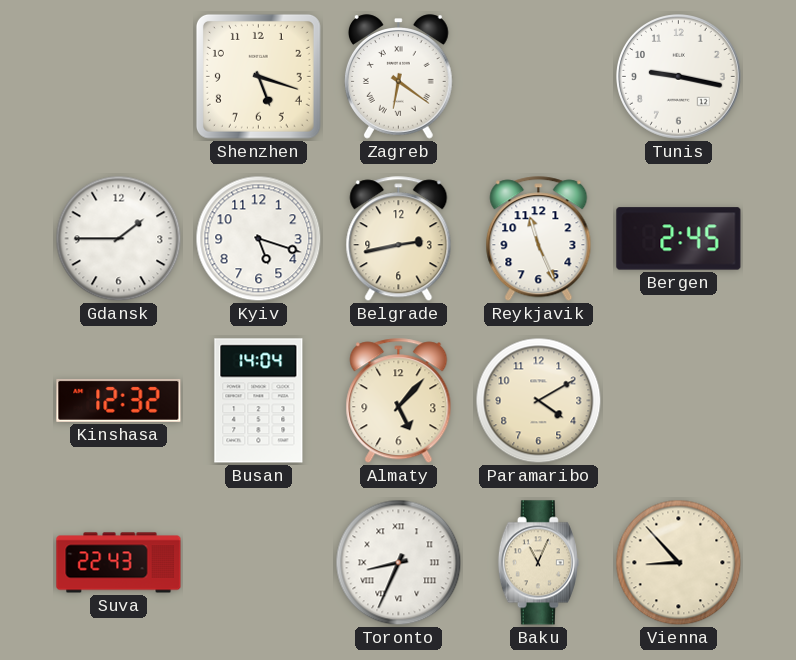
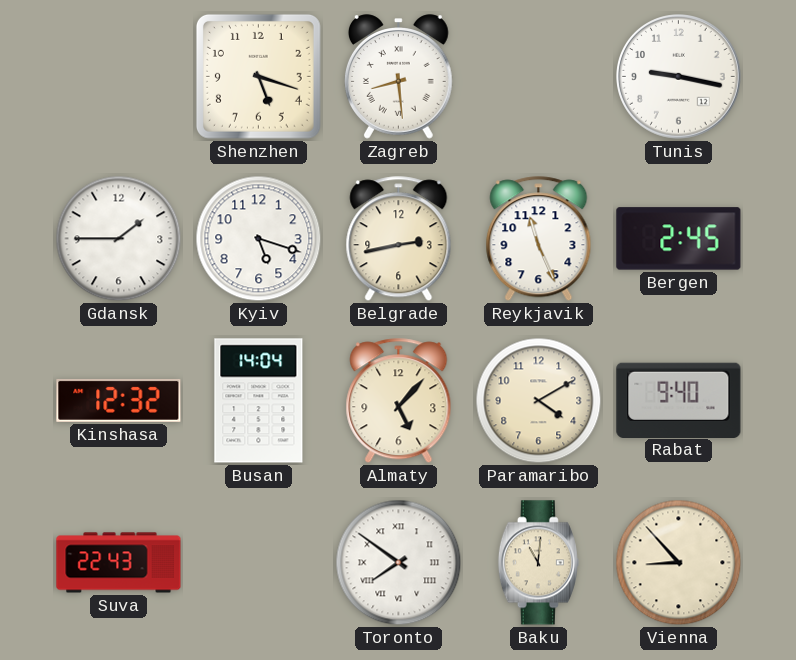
Zagreb: 6:21 -> 8:29 (398, 77)
Rabat: none -> 9:40 (679, 400)
Toronto: 8:34 -> 7:51 (399, 563)
Baku: 11:04 -> 11:01 (538, 563)
